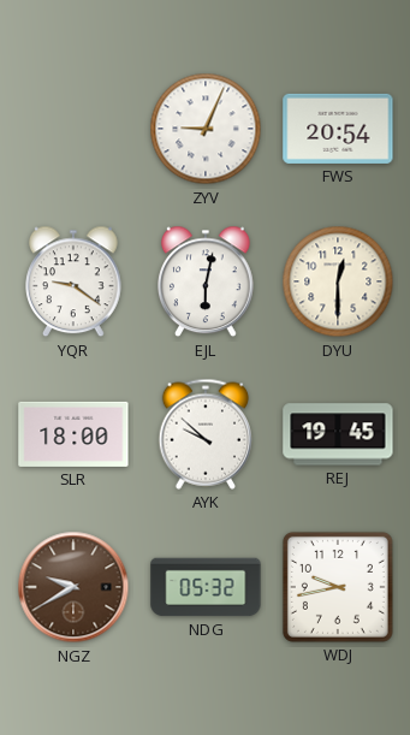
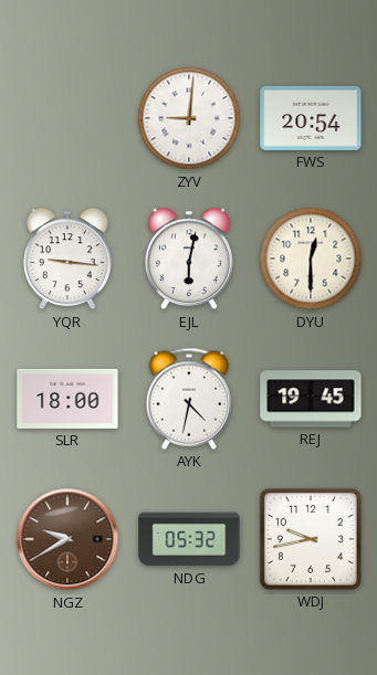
ZYV: 9:04 -> 9:01 (189, 118)
YQR: 9:21 -> 9:16 (69, 259)
AYK: 9:52 -> 4:32 (189, 399)
